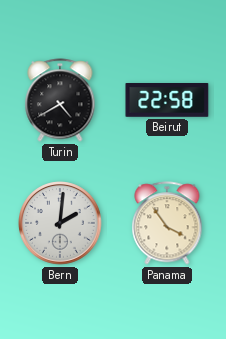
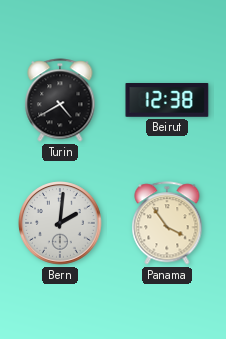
Beirut: 22:58 -> 12:38 (167, 100)
